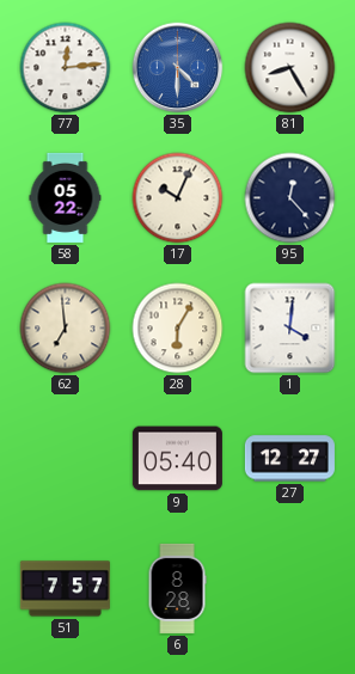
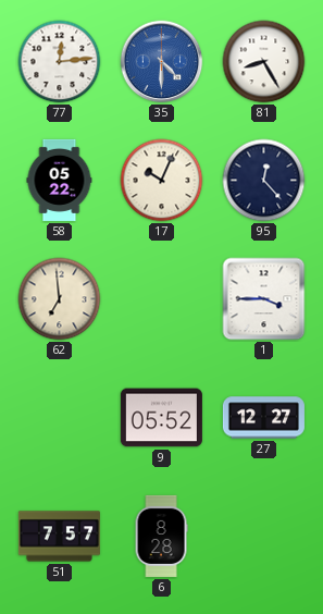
28: 6:05 -> none (178, 329)
1: 4:01 -> 3:45 (264, 299)
9: 05:40 -> 05:52 (161, 418)
